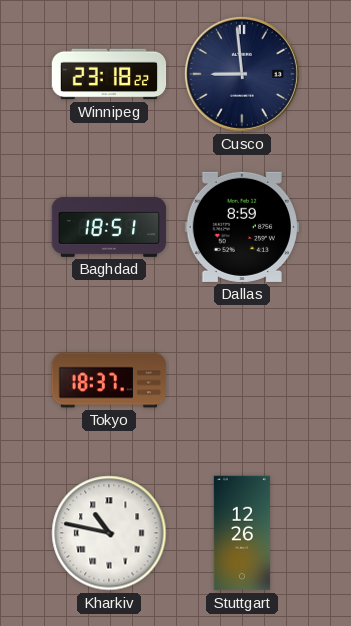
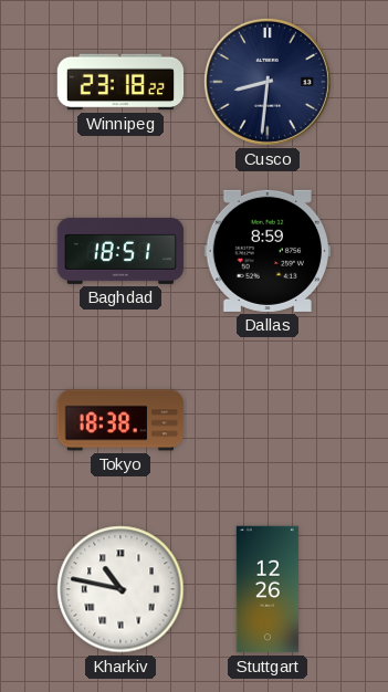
Cusco: 8:59 -> 8:31 (268, 82)
Tokyo: 18:37 -> 18:38 (120, 420)
